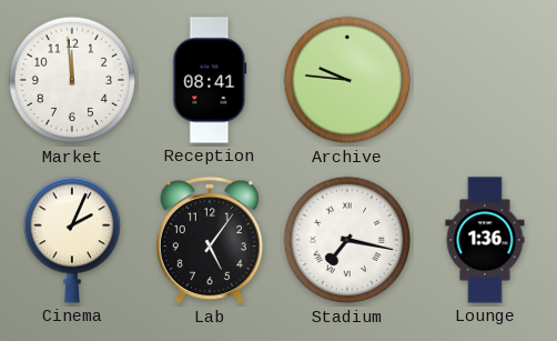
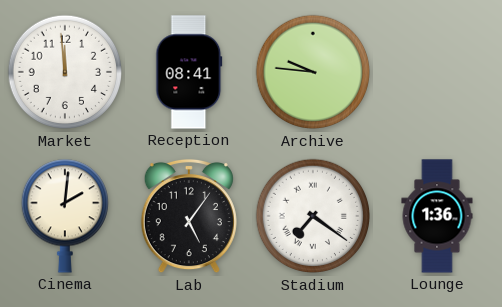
Cinema: 2:04 -> 2:01 (64, 216)
Stadium: 7:17 -> 7:21 (313, 216)
